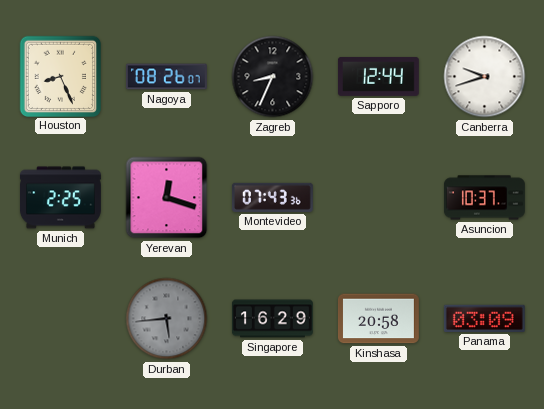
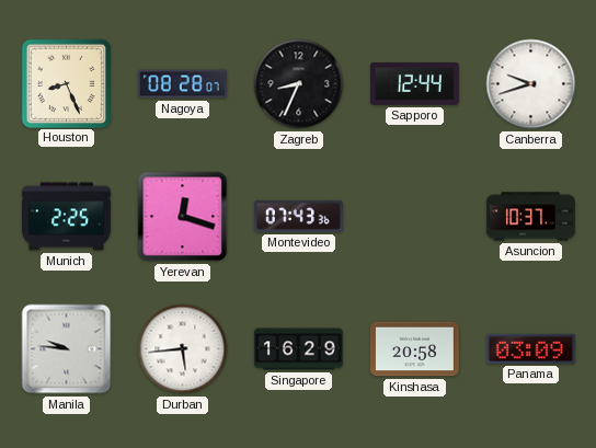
Nagoya: 08:26 -> 08:28 (182, 84)
Manila: none -> 9:46 (67, 349)
Durban dial: grey -> white (183, 349)
